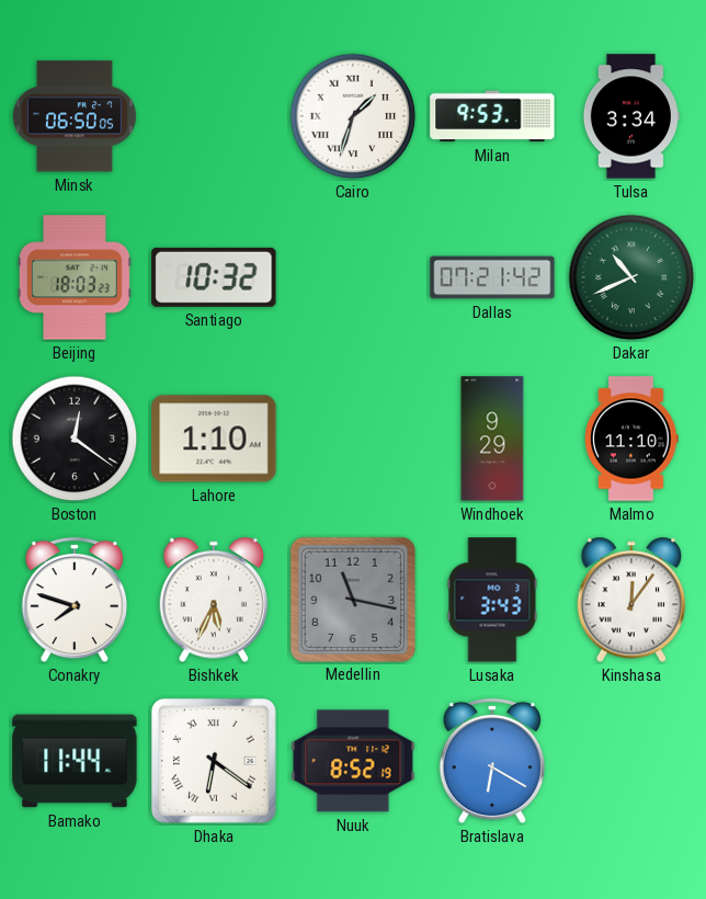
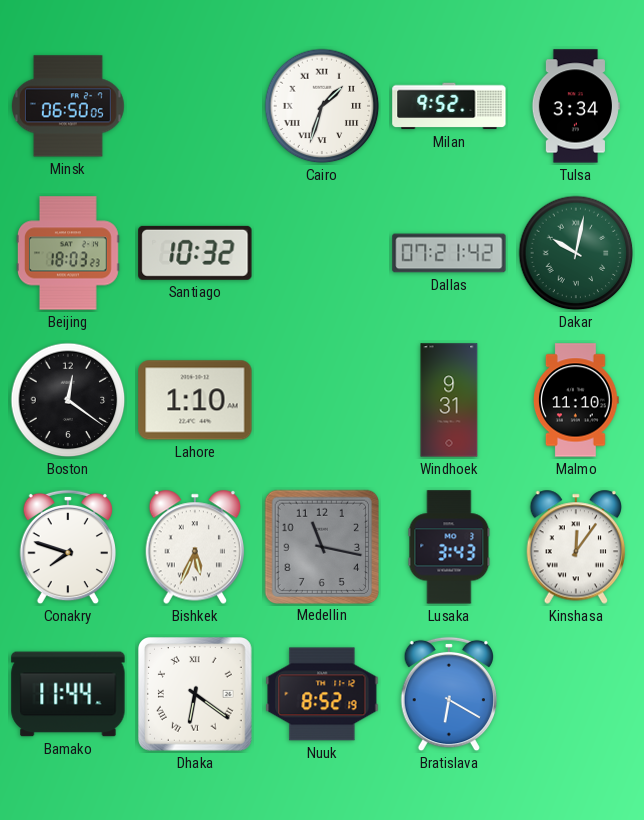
Milan: 9:53 -> 9:52 (449, 106)
Dakar: 10:41 -> 10:02 (576, 253)
Windhoek: 9:29 -> 9:31 (449, 400)
